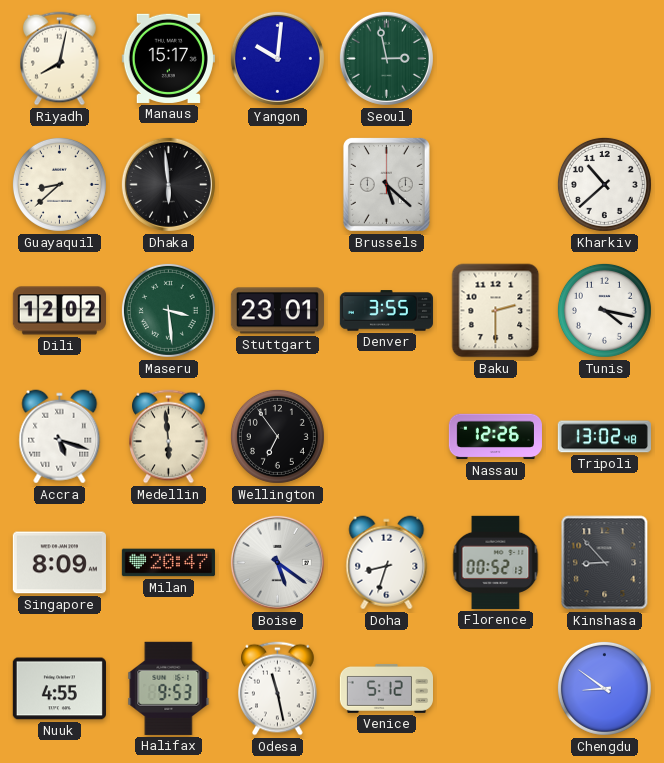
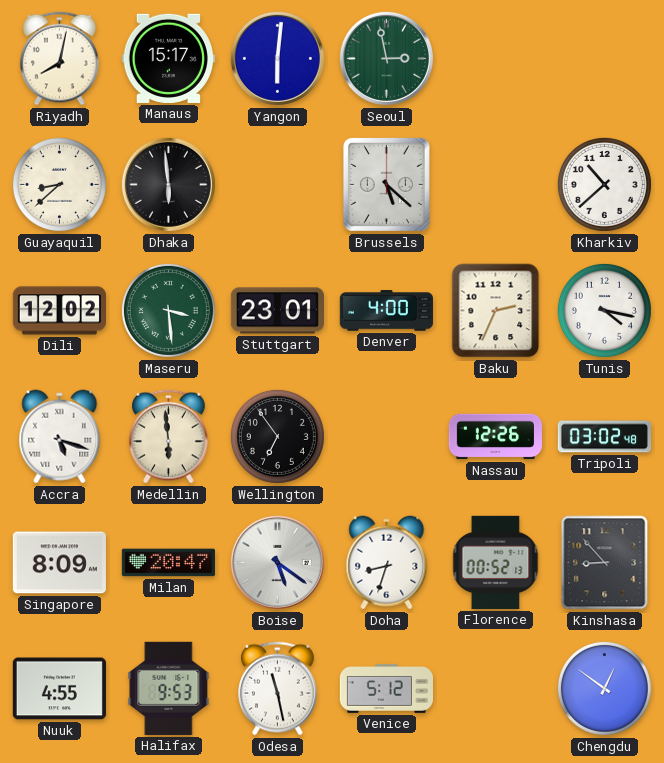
Yangon: 10:01 -> 6:01 (277, 58)
Denver: 3:55 -> 4:00 (386, 311)
Baku: 2:30 -> 2:34 (496, 311)
Tripoli: 13:02 -> 03:02 (604, 437)
Chengdu: 8:51 -> 12:51 (604, 688)
